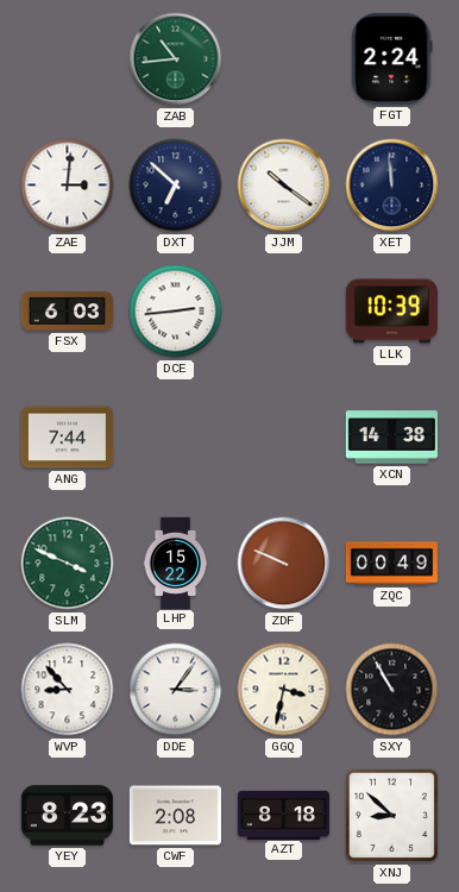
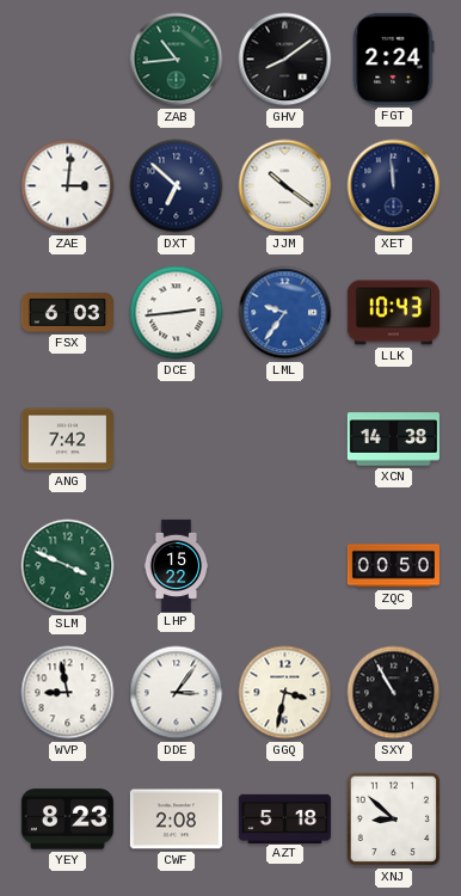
GHV: none -> 8:09 (285, 60)
LML: none -> 9:36 (285, 313)
LLK: 10:39 -> 10:43 (393, 313)
ANG: 7:44 -> 7:42 (67, 440)
ZDF: 9:49 -> none (284, 564)
ZQC: 00:49 -> 00:50 (393, 566)
WVP: 8:53 -> 8:58 (68, 693)
AZT: 8:18 -> 5:18 (284, 818)
